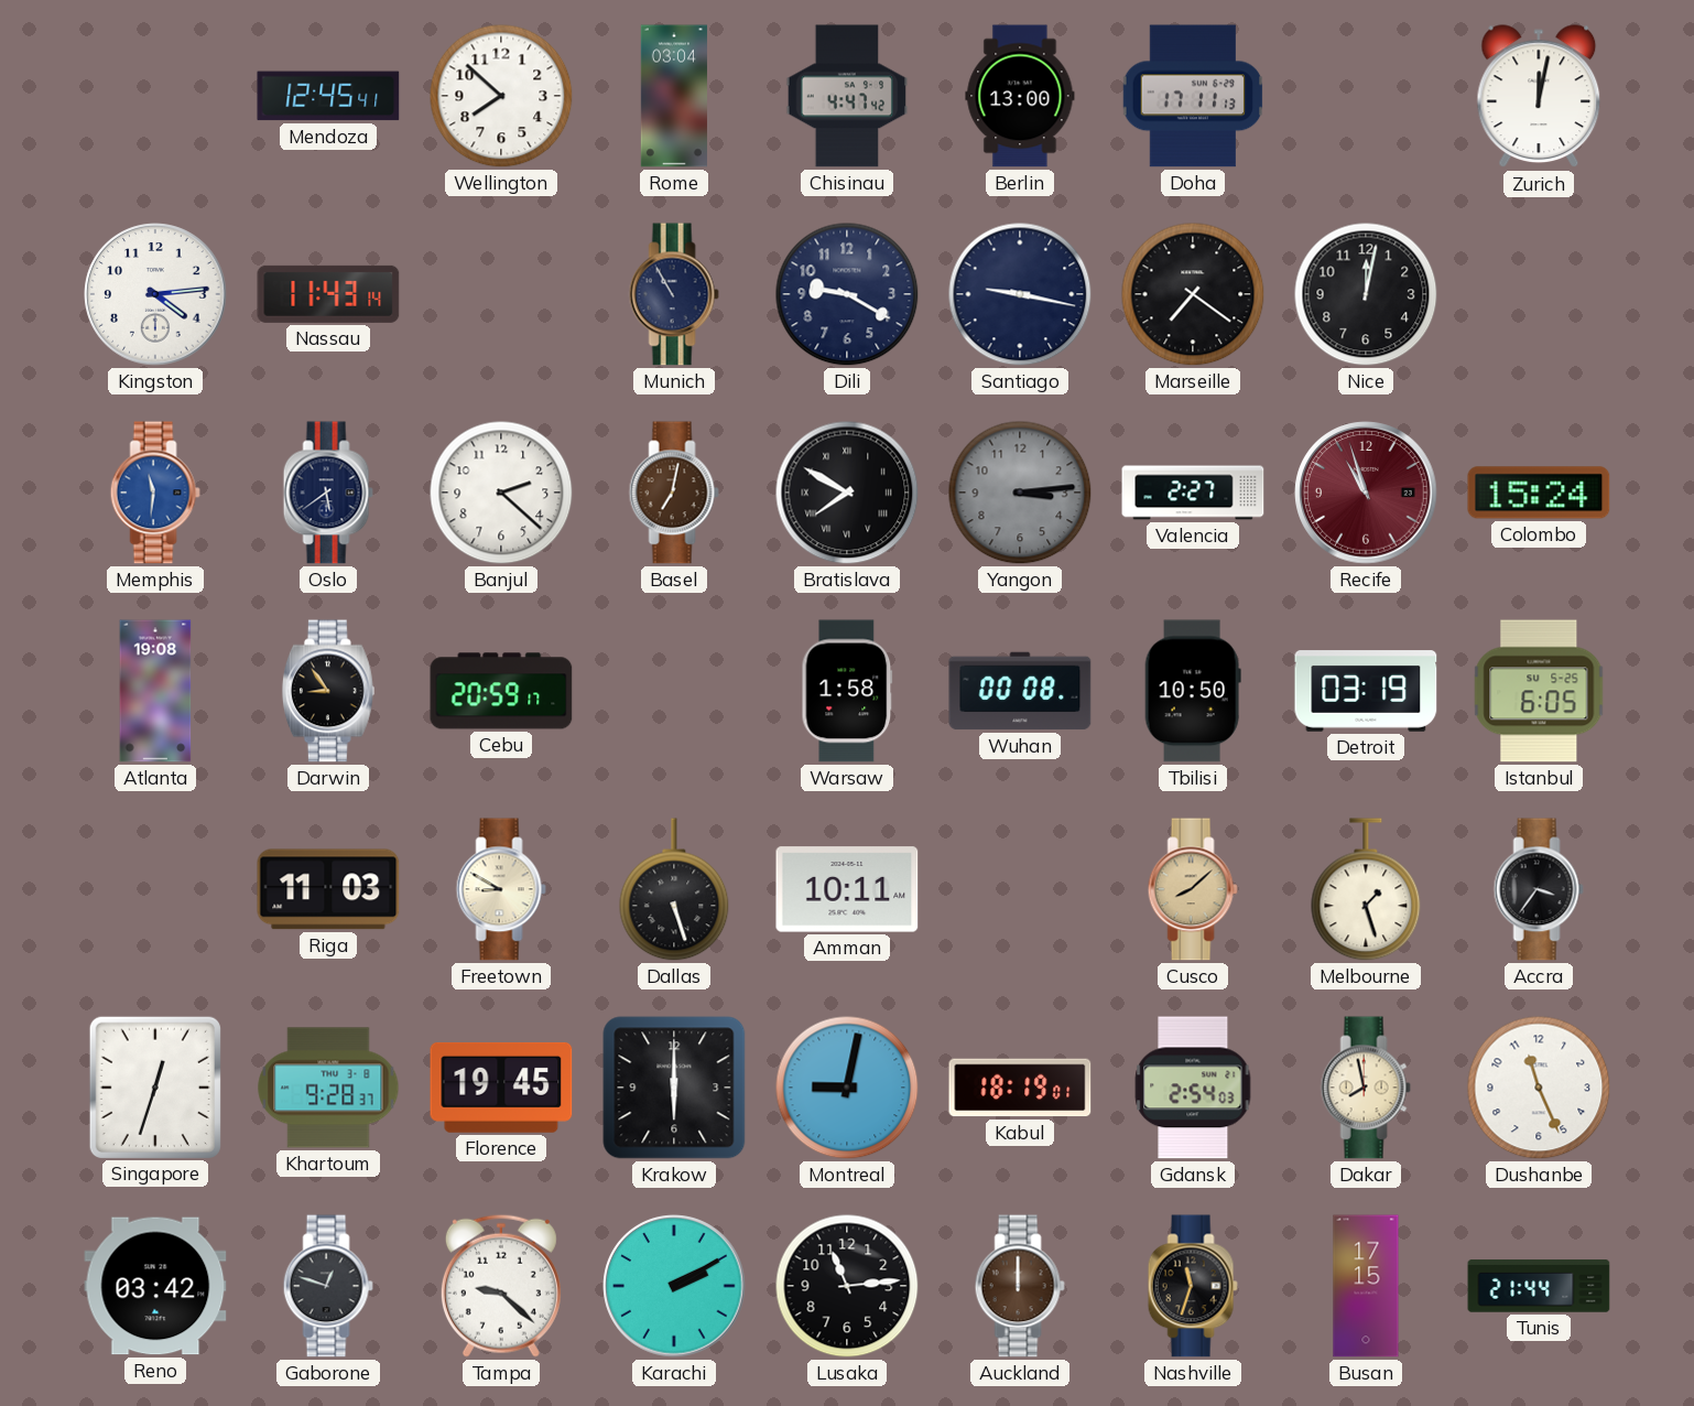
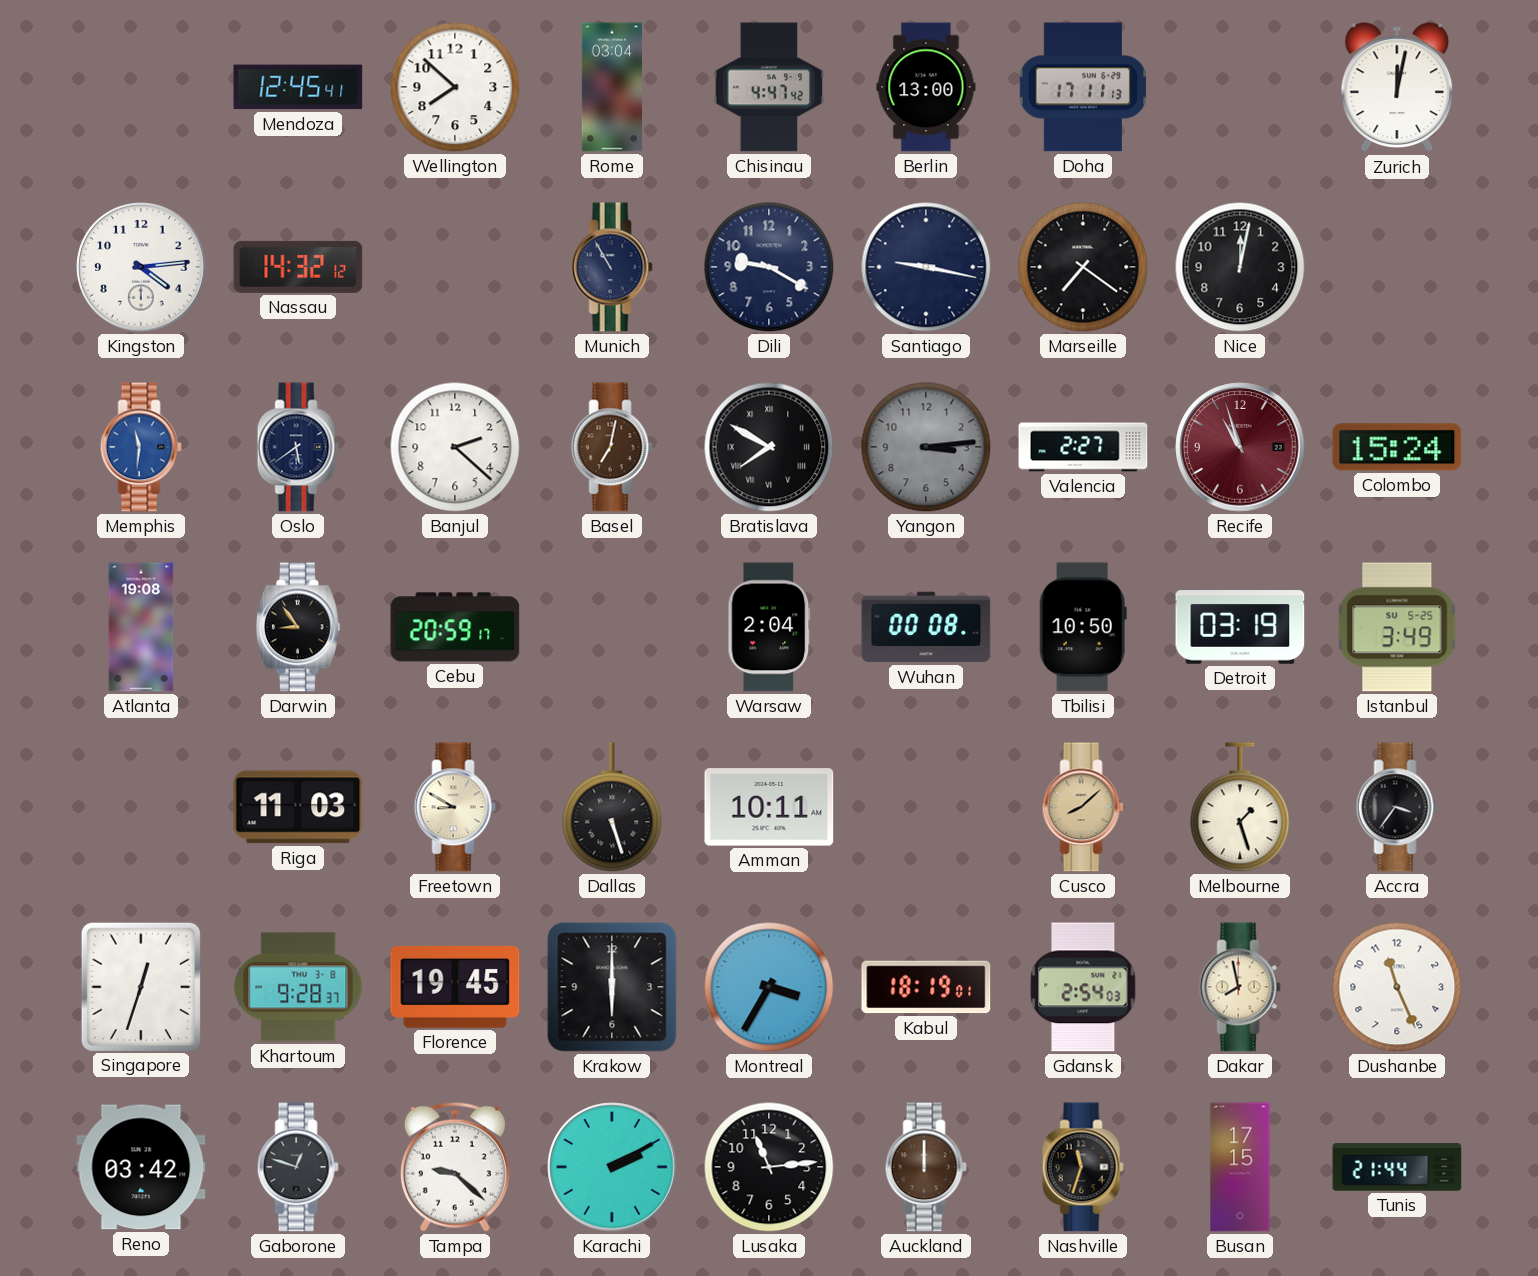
Nassau: 11:43 -> 14:32 (298, 267)
Warsaw: 1:58 -> 2:04 (769, 627)
Istanbul: 6:05 -> 3:49 (1397, 627)
Montreal: 9:02 -> 3:35 (769, 987)
